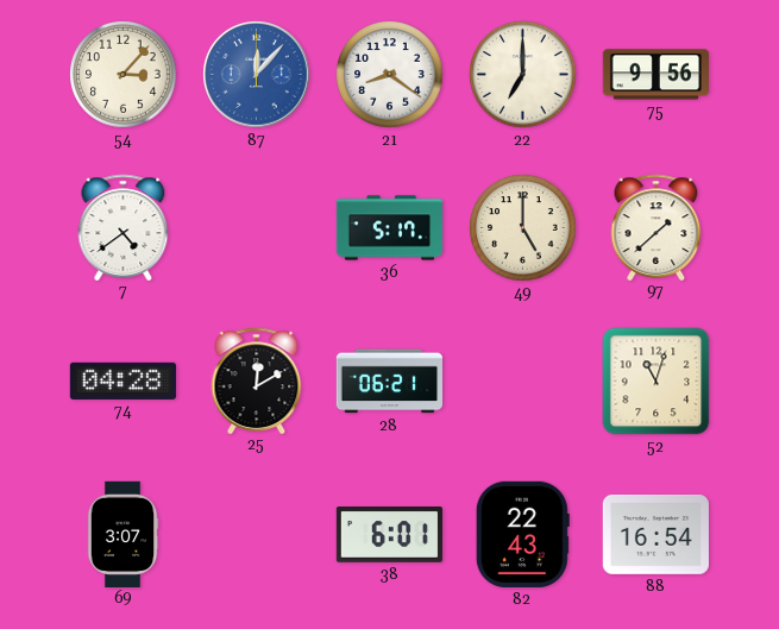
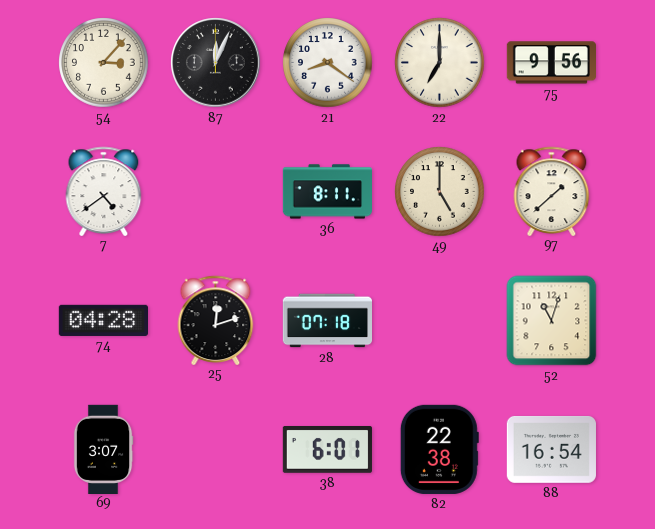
87: 12:07 -> 12:04 (216, 63)
87 dial: blue -> black (216, 63)
36: 5:17 -> 8:11 (327, 192)
25: 12:10 -> 12:12 (216, 320)
28: 06:21 -> 07:18 (327, 321)
82: 22:43 -> 22:38 (439, 449)
